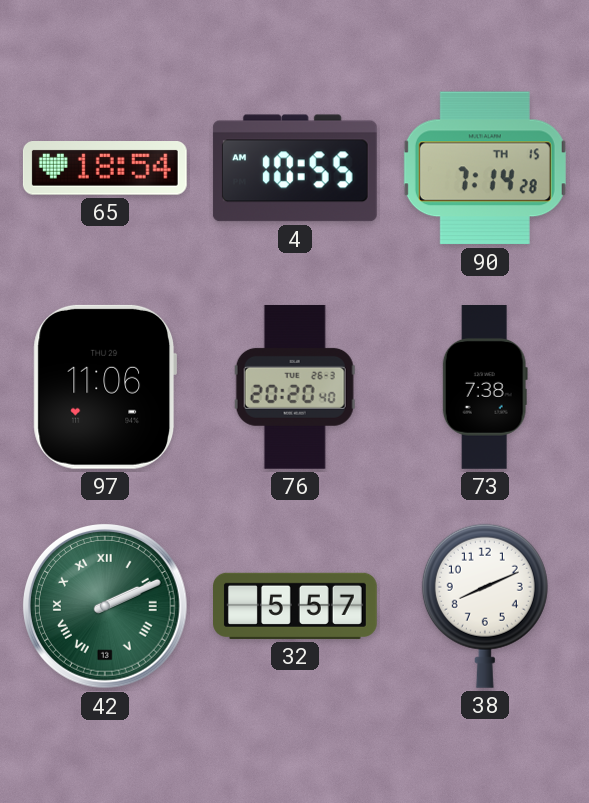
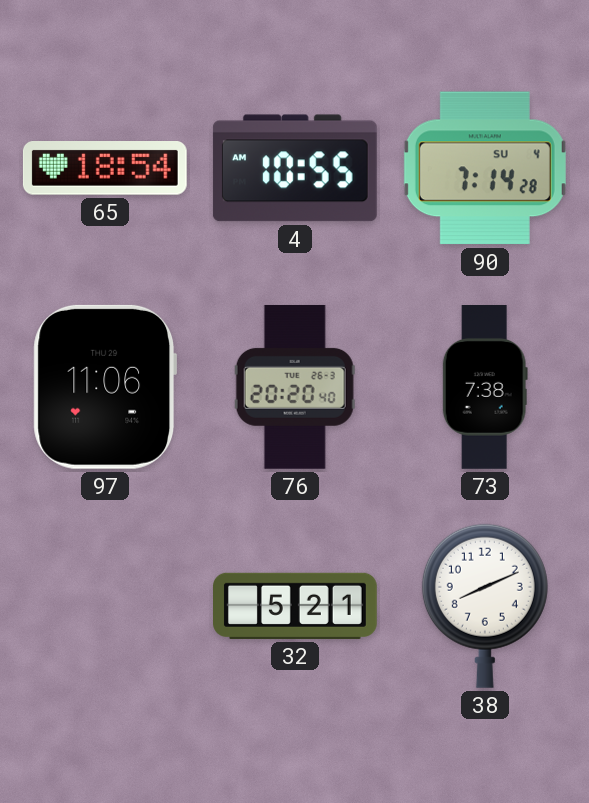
90 date: TH 15 -> SU 4 (485, 168)
42: 2:11 -> none (106, 607)
32: 5:57 -> 5:21 (296, 606)
